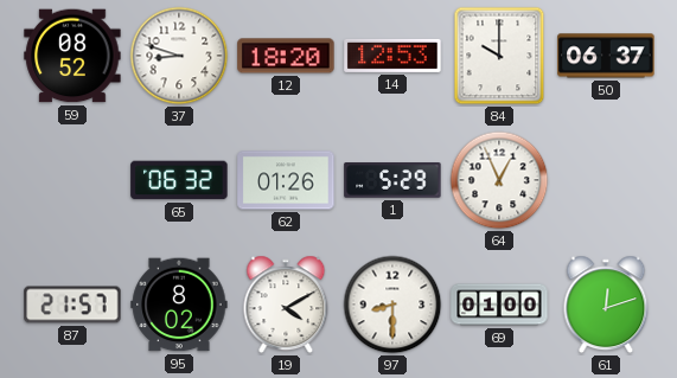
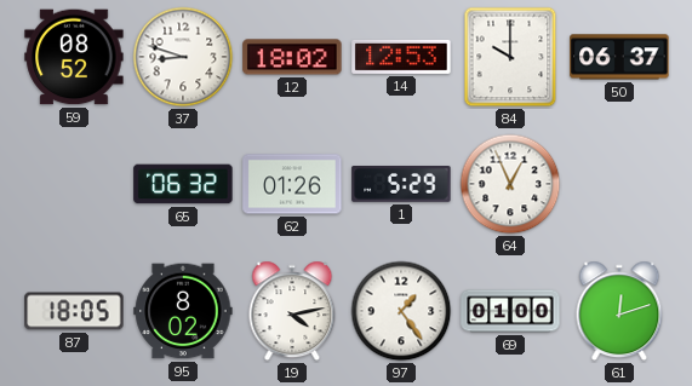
12: 18:20 -> 18:02 (292, 57)
87: 21:57 -> 18:05 (74, 311)
19: 4:10 -> 4:13 (292, 311)
97: 8:30 -> 1:24 (401, 311)
